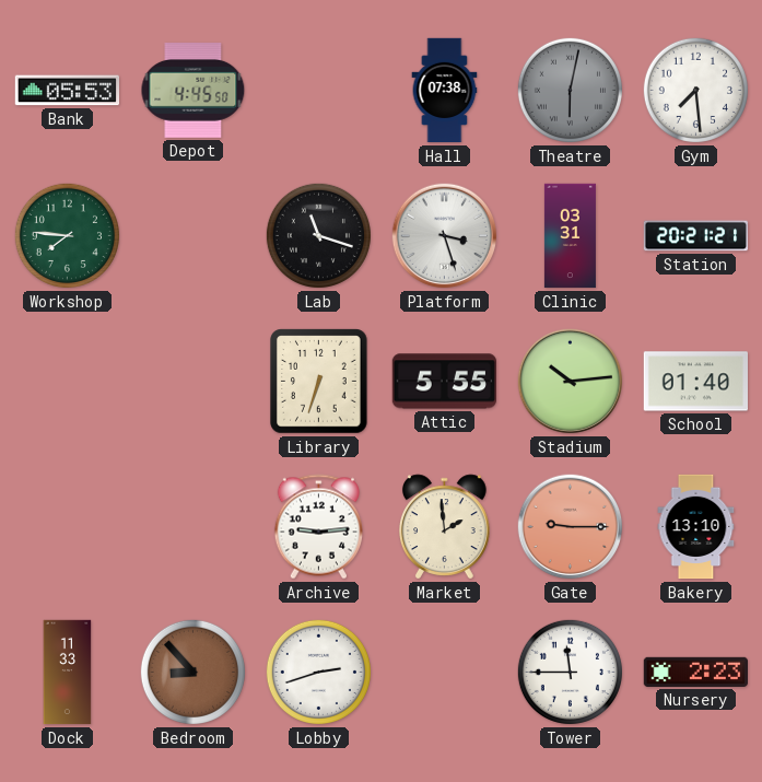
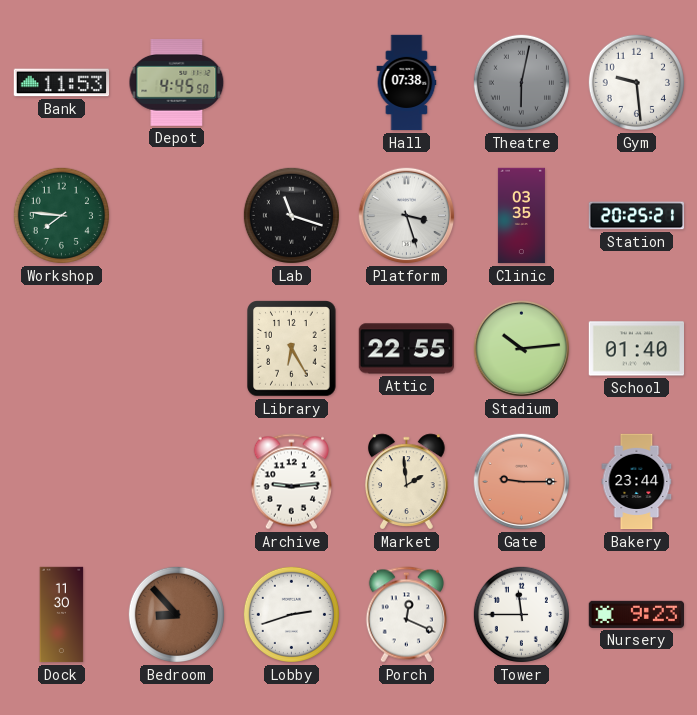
Bank: 05:53 -> 11:53 (61, 83)
Gym: 7:29 -> 9:29 (636, 82)
Clinic: 03:31 -> 03:35 (521, 216)
Station: 20:21 -> 20:25 (637, 216)
Library: 6:33 -> 6:25 (292, 349)
Attic: 5:55 -> 22:55 (406, 349)
Bakery: 13:10 -> 23:44 (637, 482)
Dock: 11:33 -> 11:30 (62, 615)
Porch: none -> 12:19 (406, 615)
Nursery: 2:23 -> 9:23 (636, 614)
